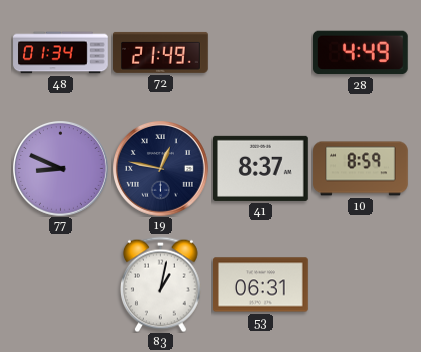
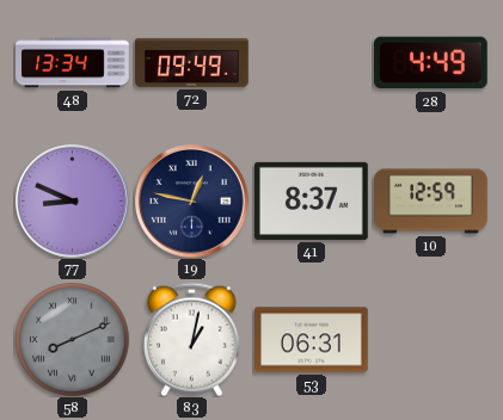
48: 01:34 -> 13:34 (73, 63)
72: 21:49 -> 09:49 (192, 62)
10: 8:59 -> 12:59 (431, 202)
58: none -> 8:11 (72, 339)
